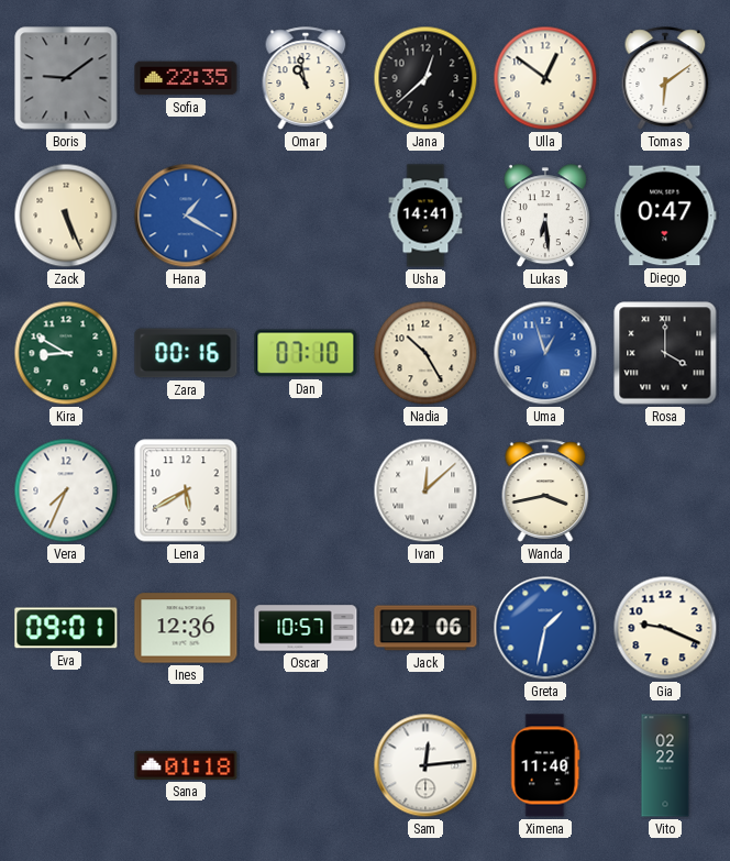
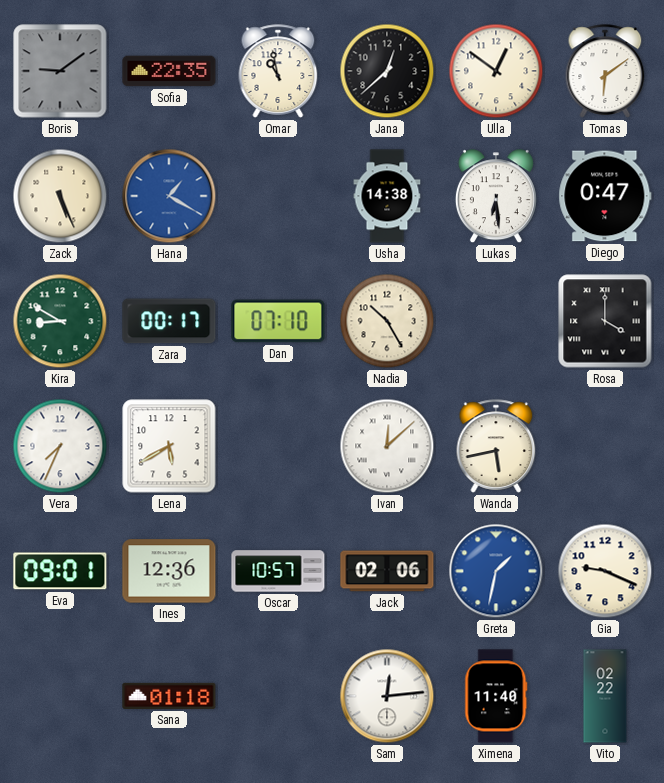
Usha: 14:41 -> 14:38 (387, 196)
Zara: 00:16 -> 00:17 (169, 321)
Uma: 12:57 -> none (545, 353)
Wanda: 3:43 -> 5:43 (496, 446)
